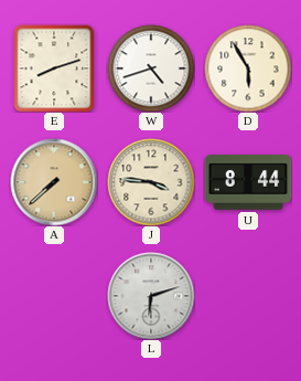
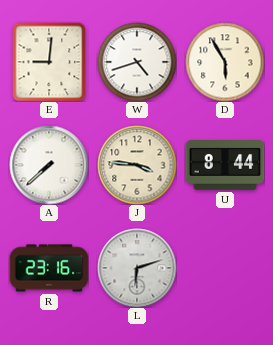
E: 8:12 -> 9:01 (49, 62)
A dial: champagne -> white (49, 165)
R: none -> 23:16 (49, 268)
